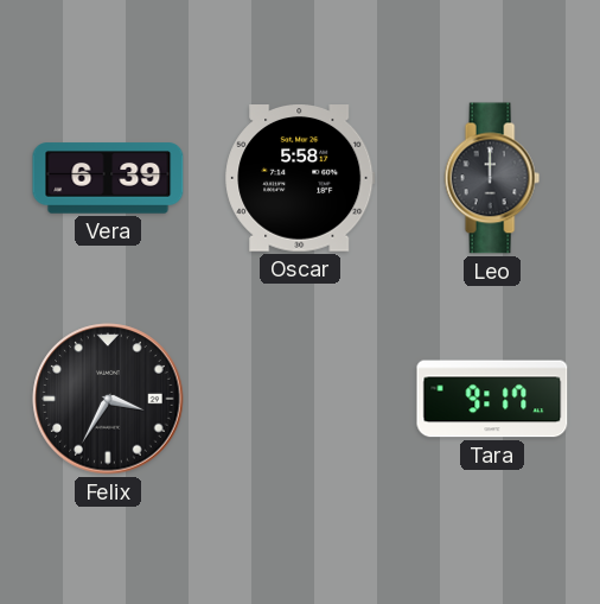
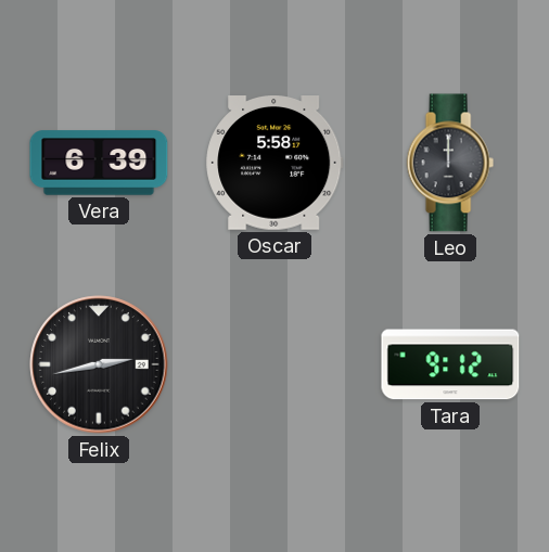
Felix: 3:35 -> 2:43 (99, 364)
Tara: 9:17 -> 9:12 (450, 364)
